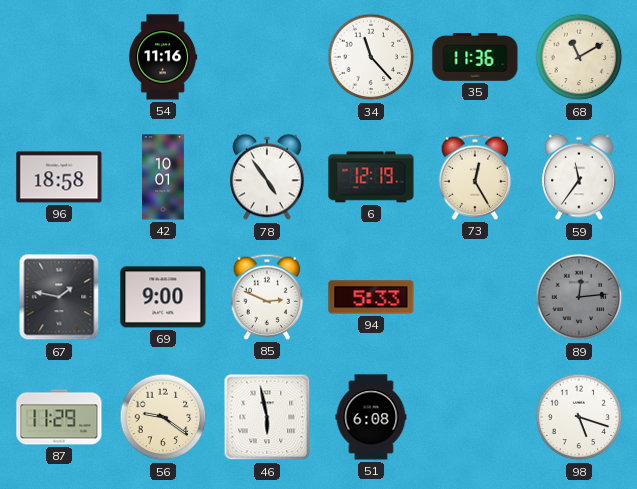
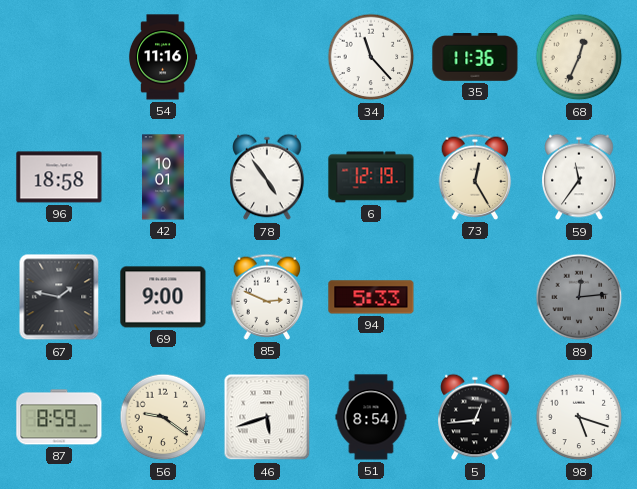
68: 11:10 -> 12:34 (579, 57)
87: 11:29 -> 8:59 (59, 417)
46: 5:58 -> 5:42 (267, 417)
51: 6:08 -> 8:54 (371, 417)
5: none -> 12:44 (475, 417)
